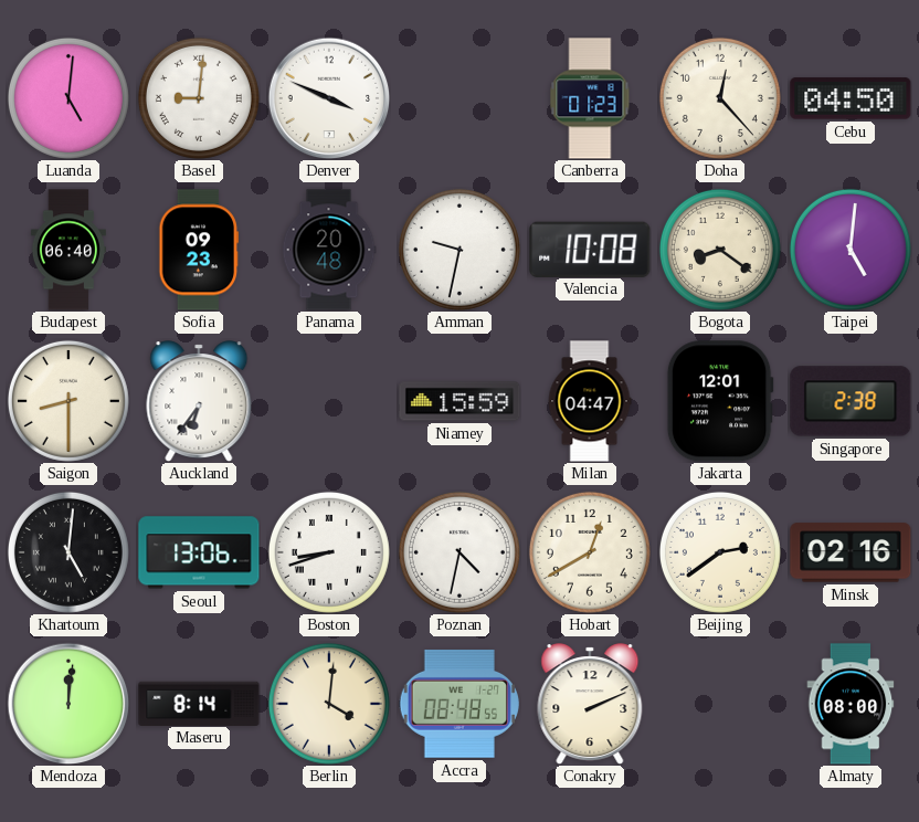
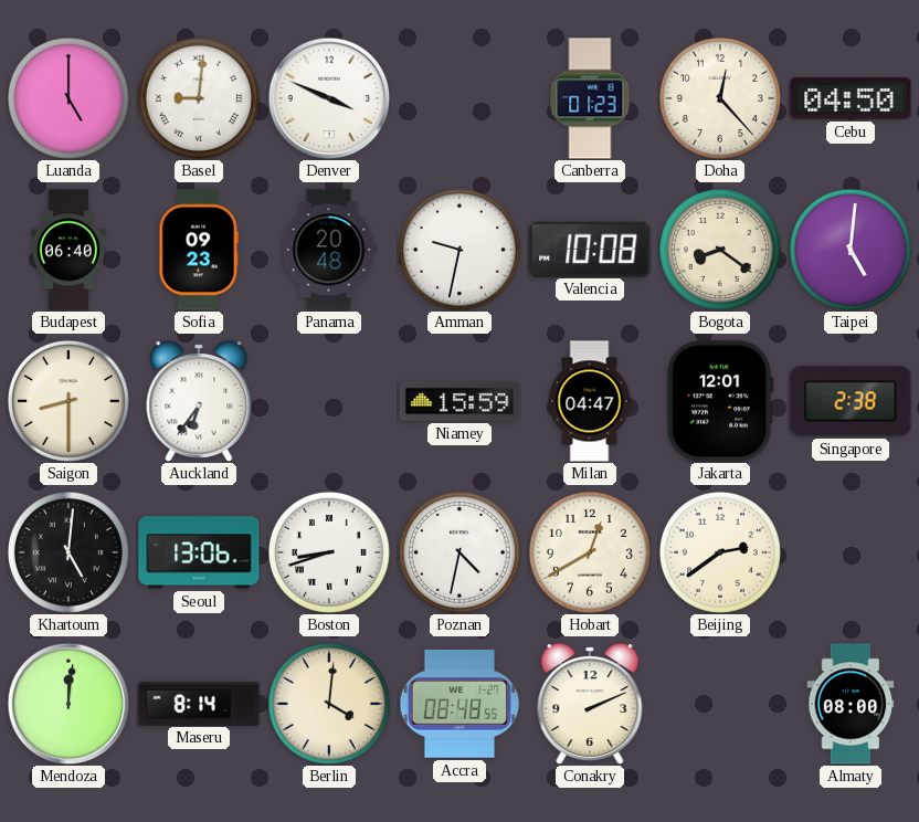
Luanda: 5:01 -> 5:00 (68, 98)
Minsk: 02:16 -> none (851, 552)
